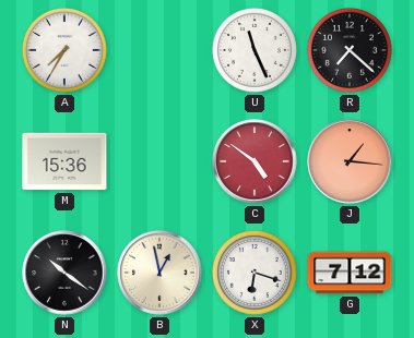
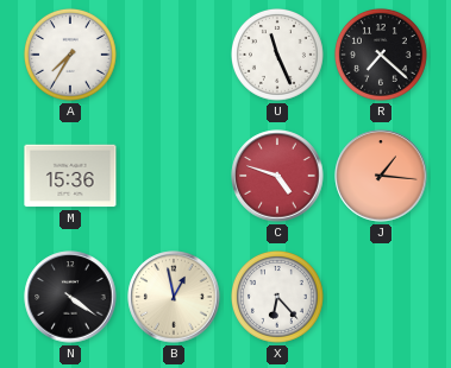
C: 4:51 -> 4:48 (277, 176)
N: 10:21 -> 4:21 (70, 297)
X: 6:18 -> 6:23 (277, 297)
G: 7:12 -> none (350, 273)
